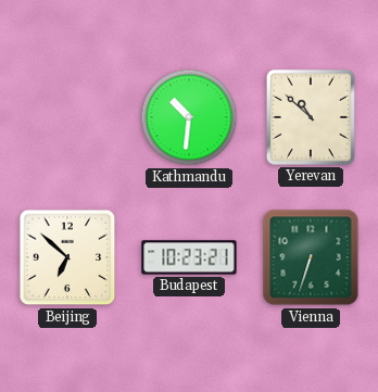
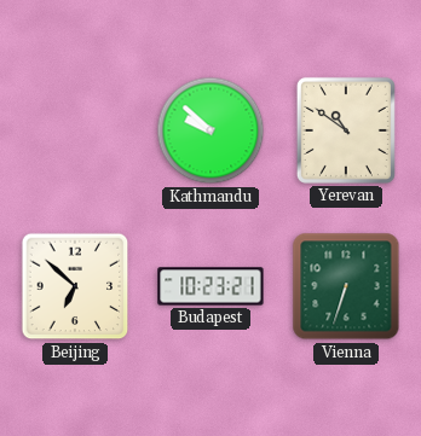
Kathmandu: 10:31 -> 9:52 (211, 130)
Yerevan: 10:52 -> 10:51 (346, 130)
